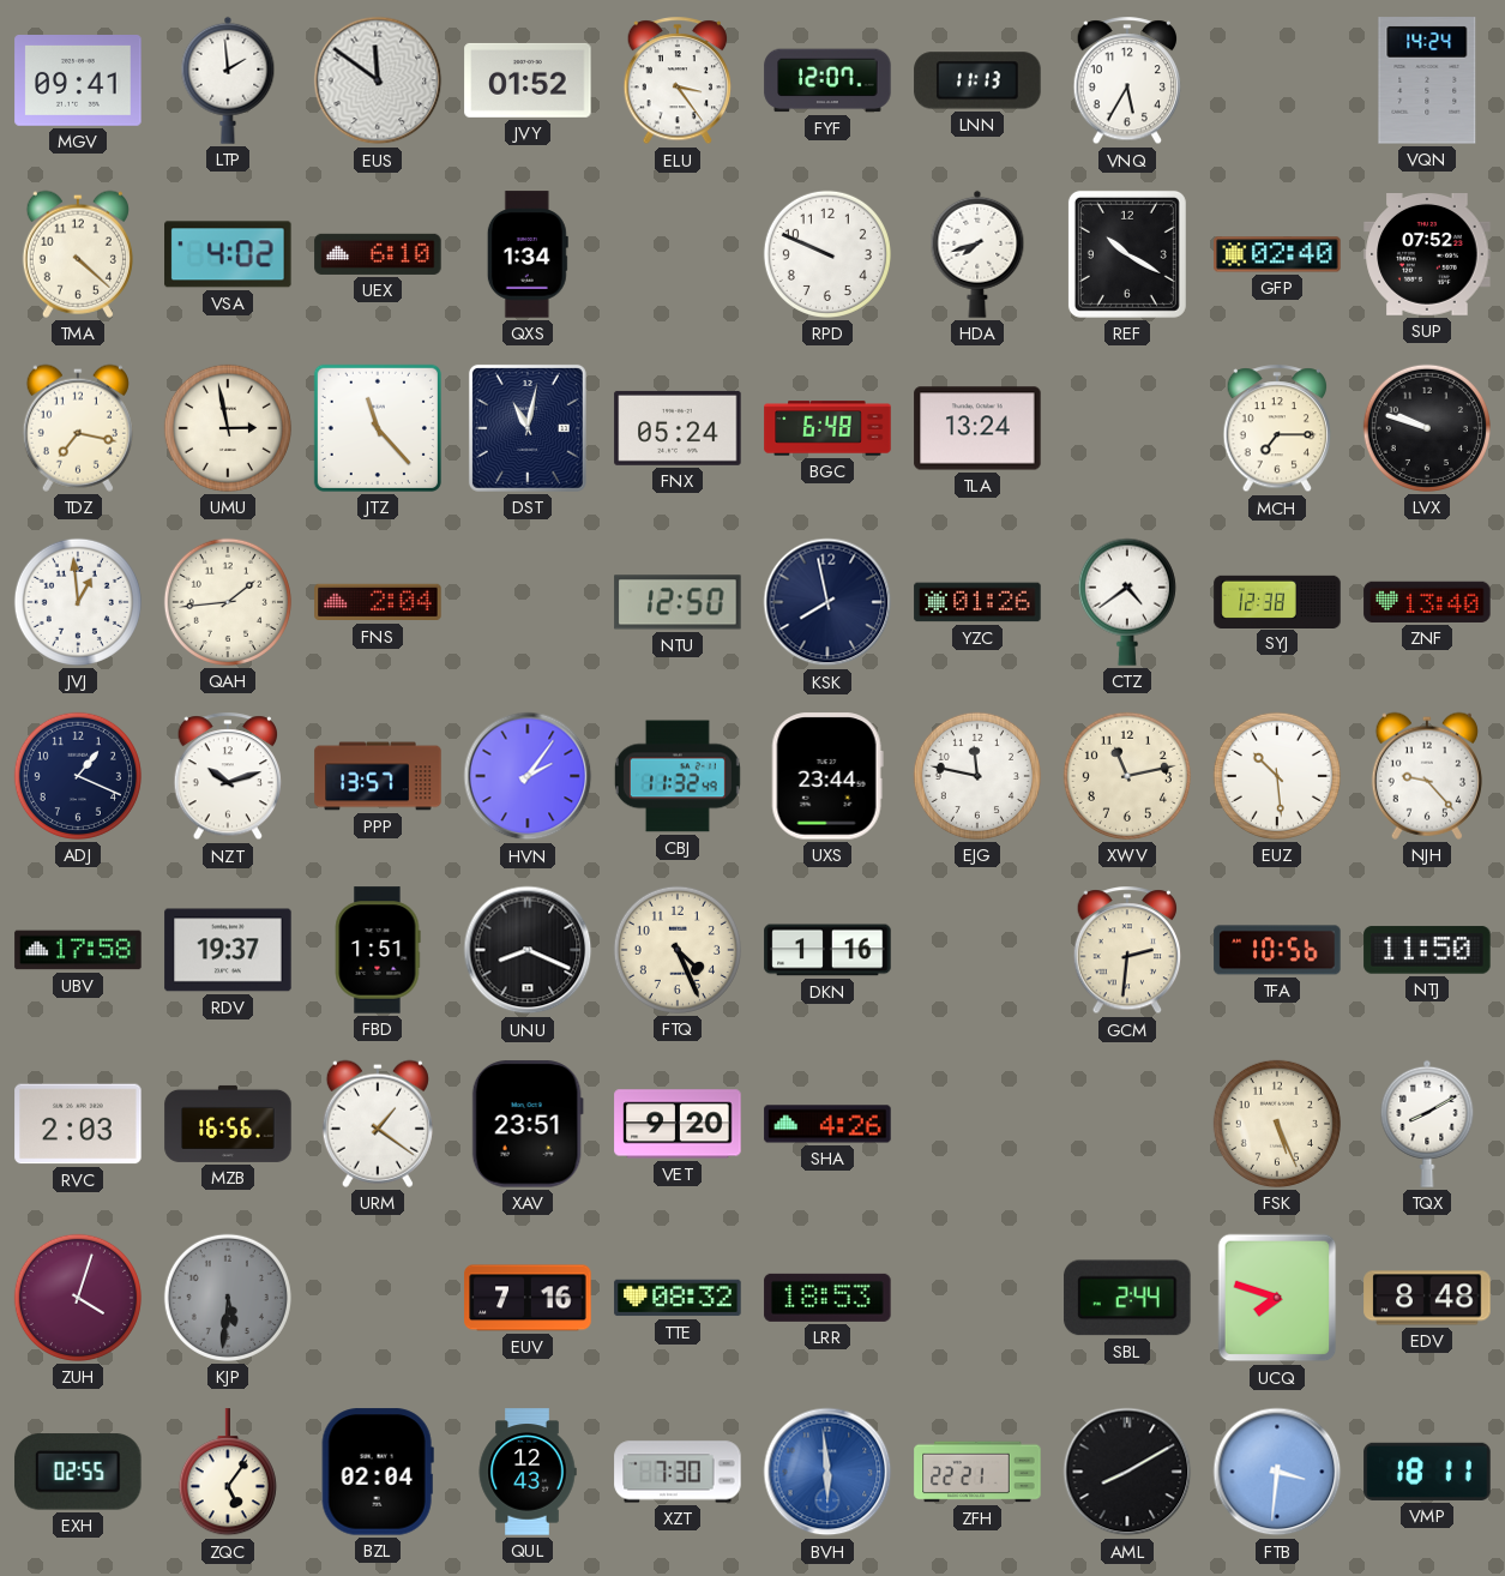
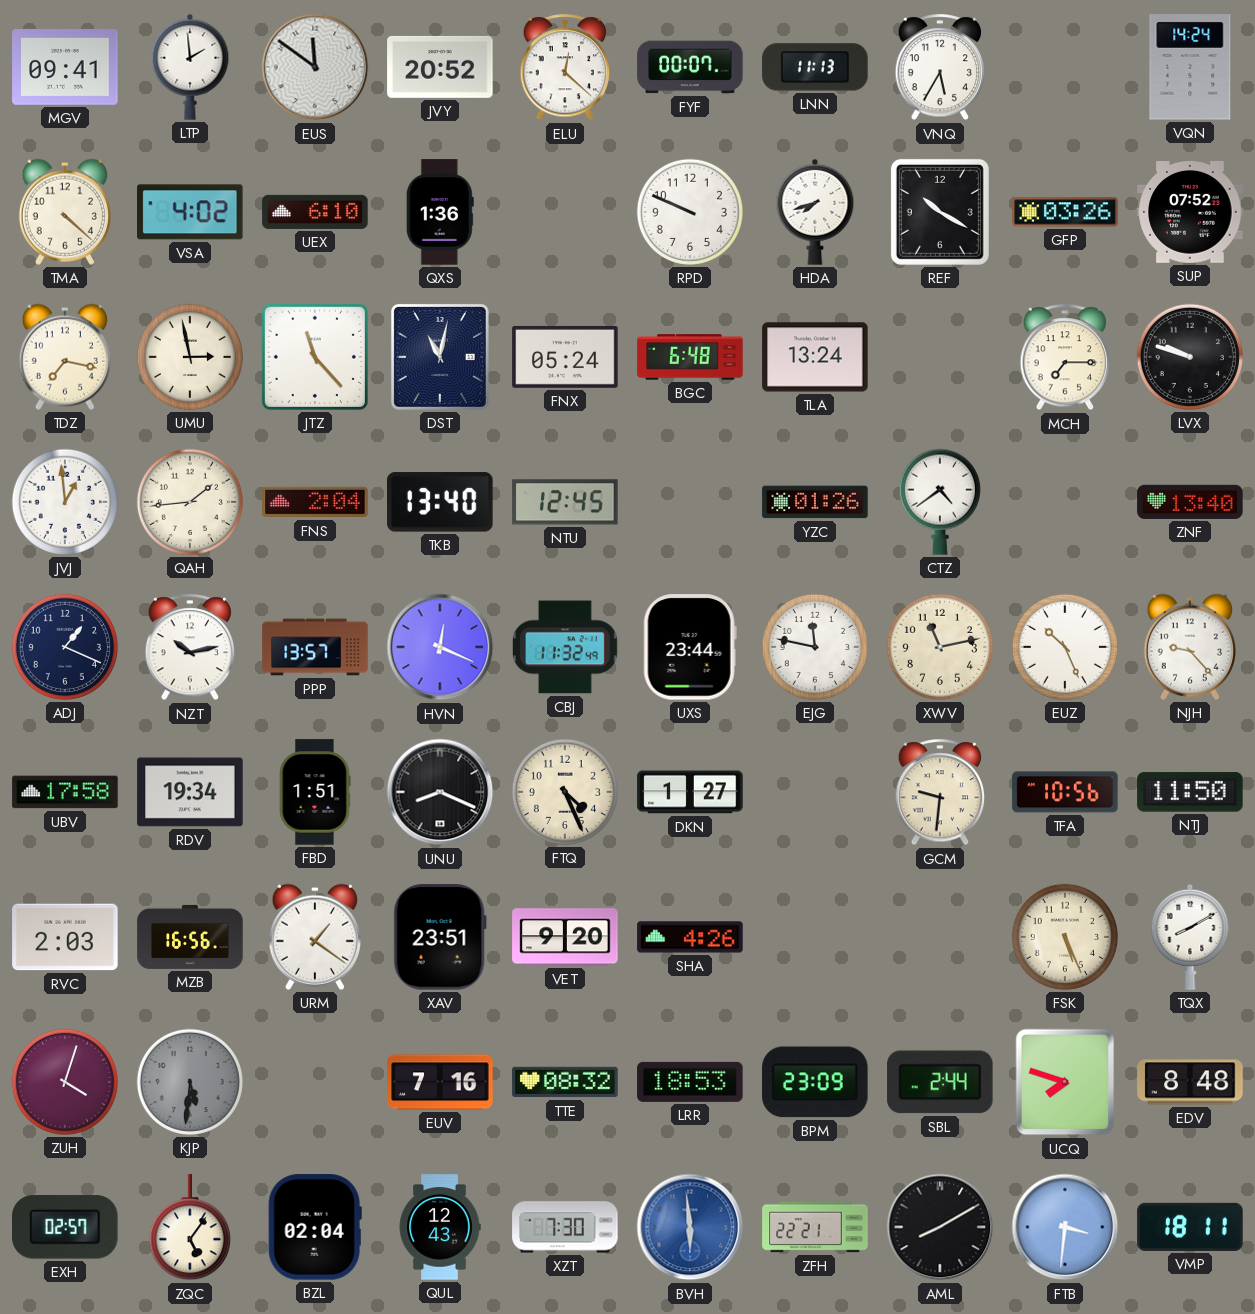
JVY: 01:52 -> 20:52 (440, 67)
ELU: 3:24 -> 12:22 (565, 68)
FYF: 12:07 -> 00:07 (690, 67)
QXS: 1:34 -> 1:36 (440, 212)
GFP: 02:40 -> 03:26 (1065, 212)
TKB: none -> 13:40 (440, 502)
NTU: 12:50 -> 12:45 (565, 502)
KSK: 7:58 -> none (827, 602)
SYJ: 12:38 -> none (1277, 601)
NZT: 10:12 -> 10:13 (190, 648)
HVN: 2:06 -> 12:19 (440, 647)
EUZ: 10:29 -> 10:26 (1065, 647)
RDV: 19:37 -> 19:34 (190, 792)
DKN: 1:16 -> 1:27 (690, 792)
GCM: 2:31 -> 9:31 (940, 793)
BPM: none -> 23:09 (815, 1082)
EXH: 02:55 -> 02:57 (65, 1227)
